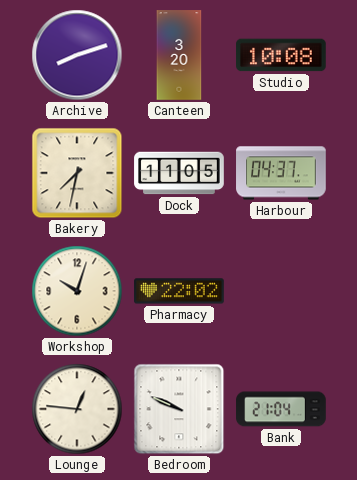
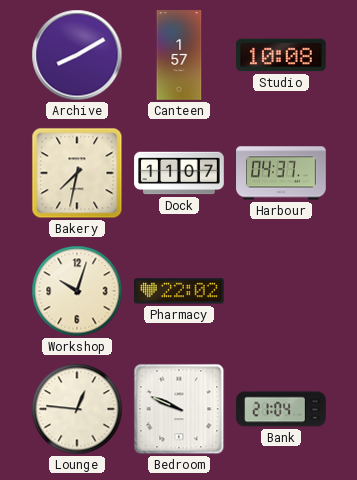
Archive: 8:12 -> 8:10 (77, 55)
Canteen: 3:20 -> 1:57 (179, 55)
Dock: 11:05 -> 11:07 (179, 173)
